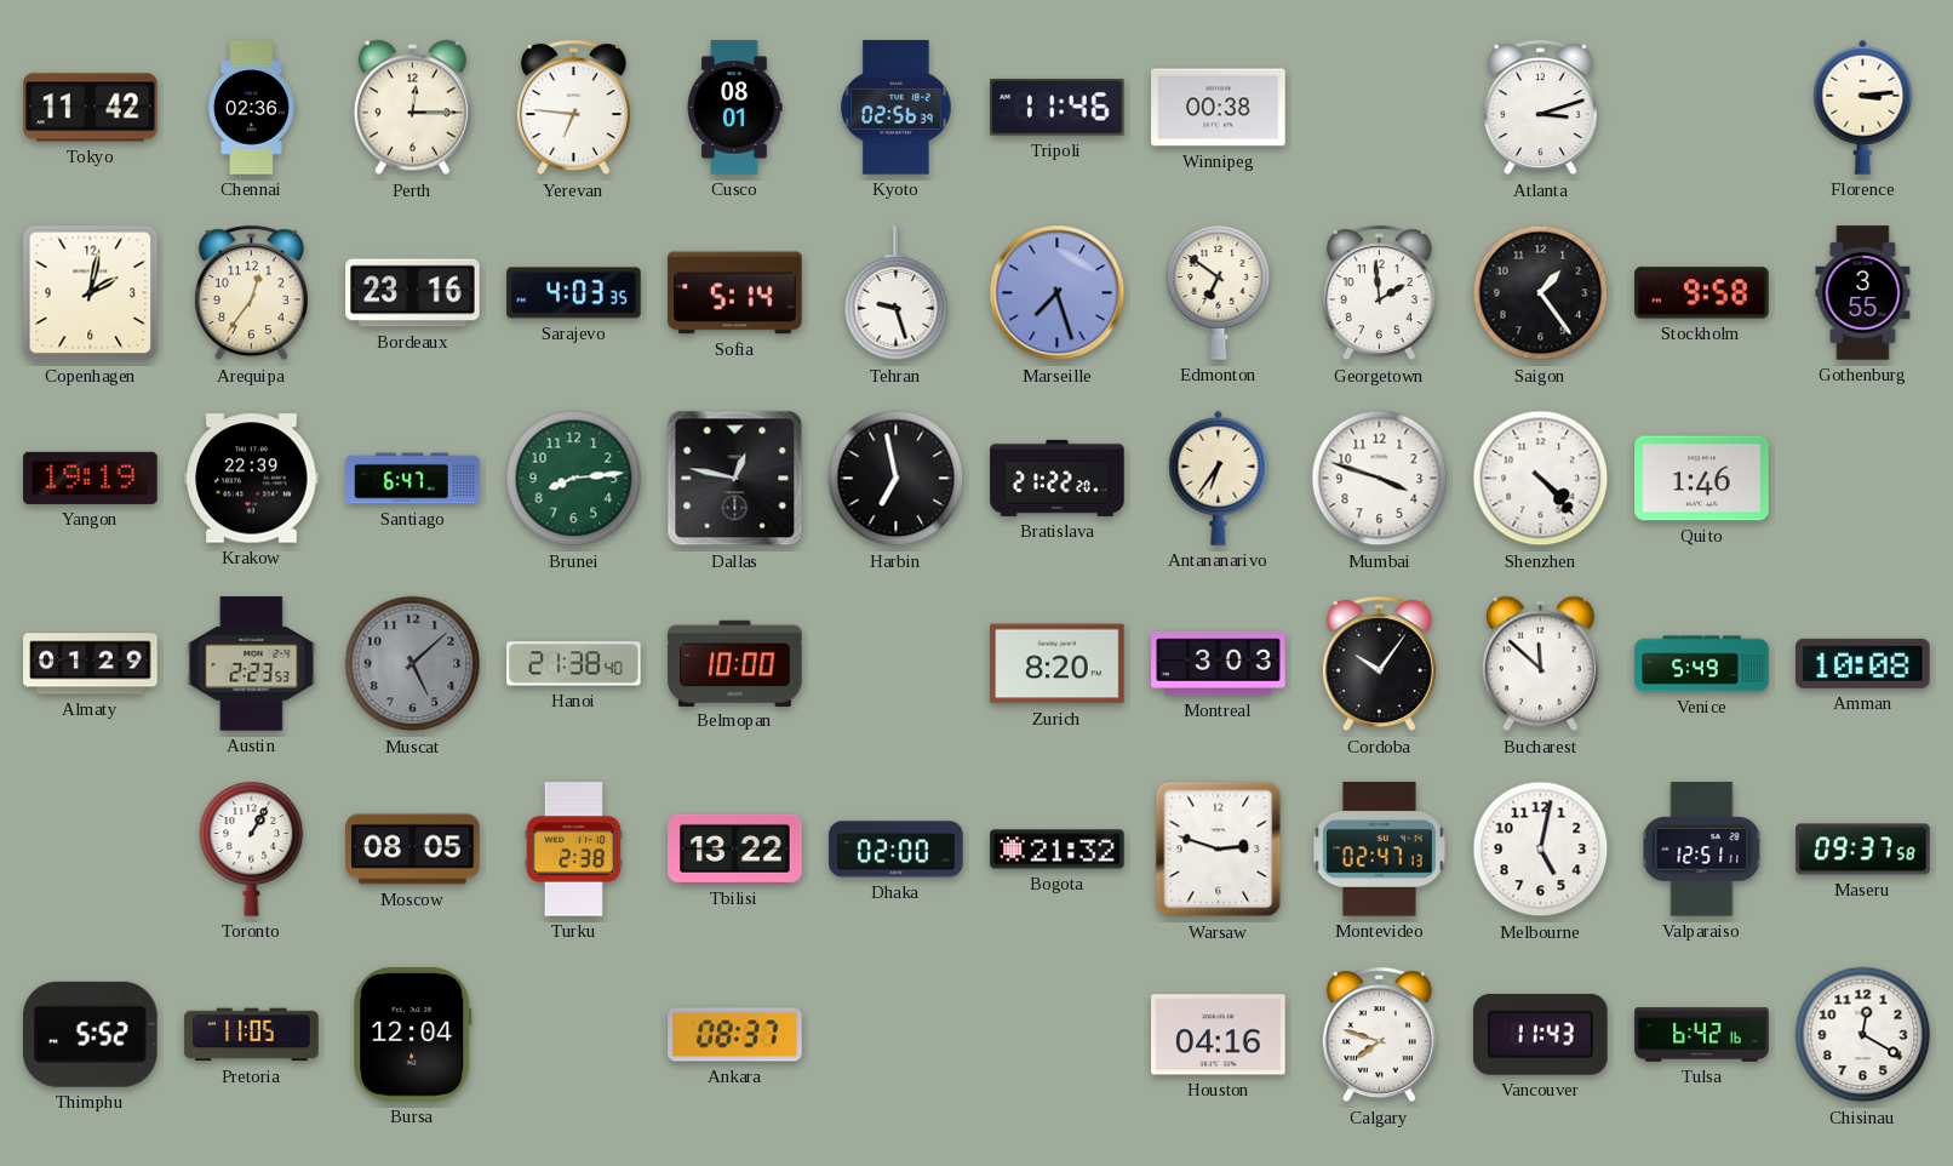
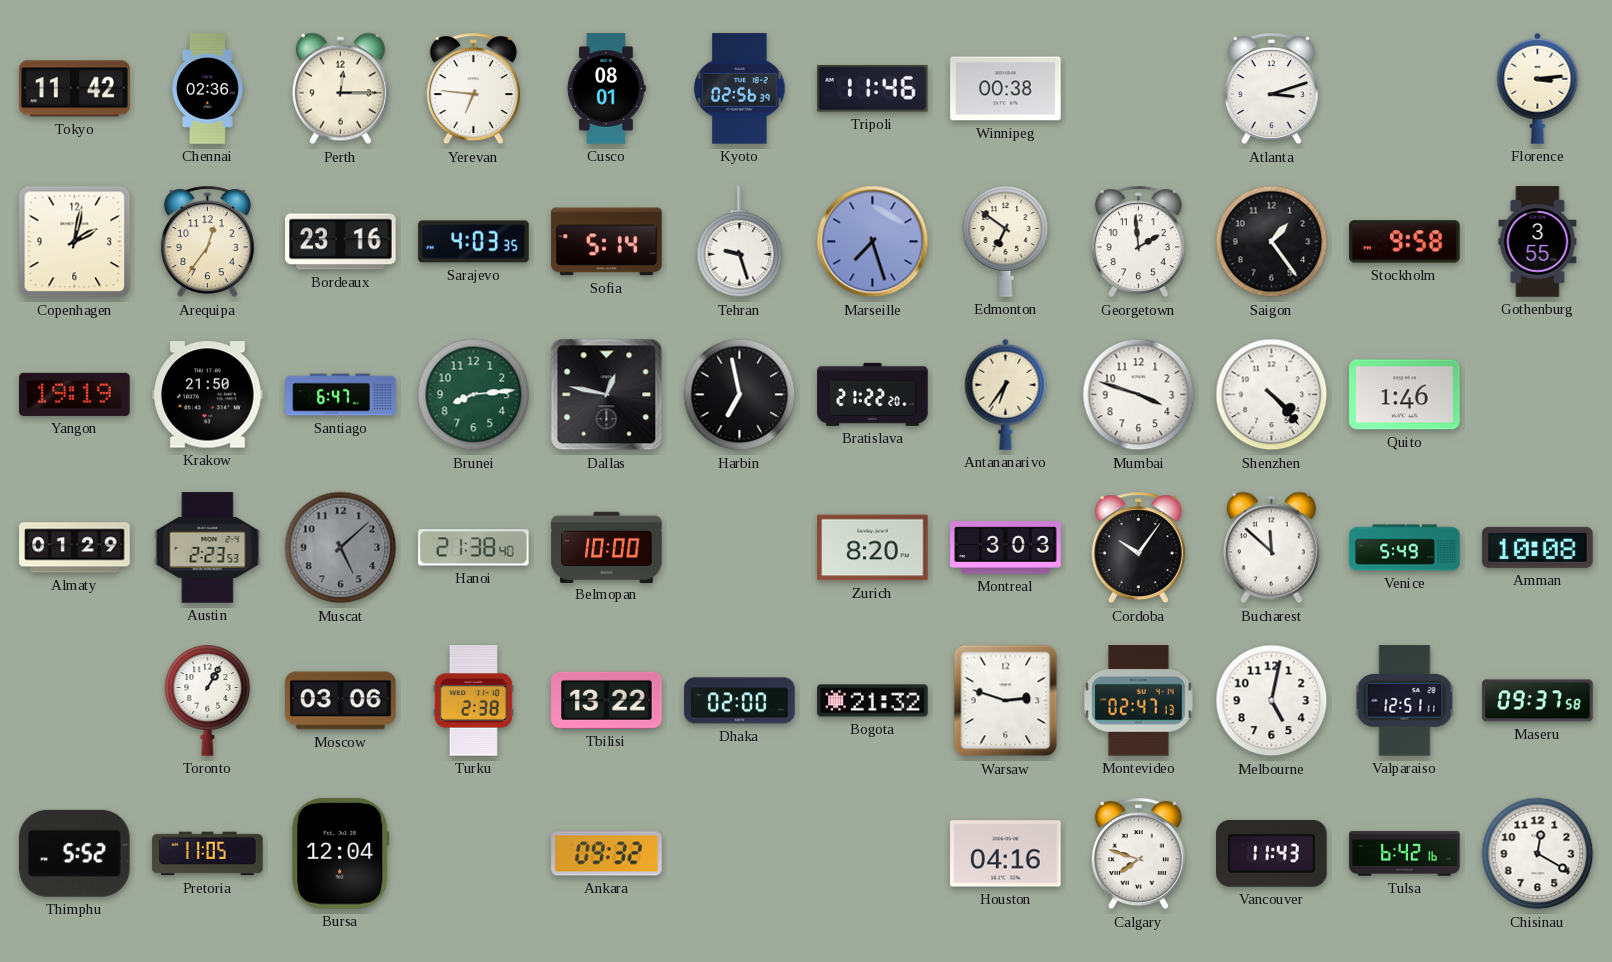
Krakow: 22:39 -> 21:50 (208, 395)
Moscow: 08:05 -> 03:06 (341, 701)
Ankara: 08:37 -> 09:32 (607, 854)
